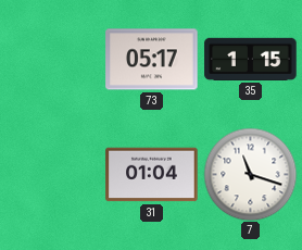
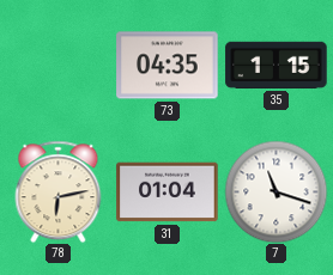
73: 05:17 -> 04:35 (168, 66)
78: none -> 6:13 (59, 191)
